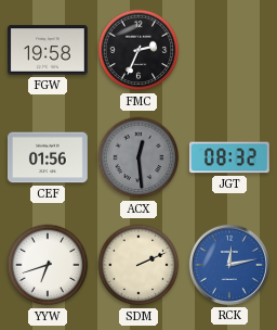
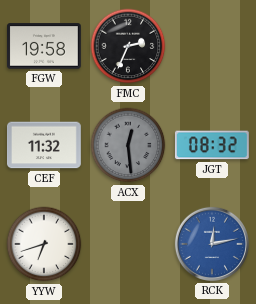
CEF: 01:56 -> 11:32 (44, 145)
SDM: 2:11 -> none (138, 265)
